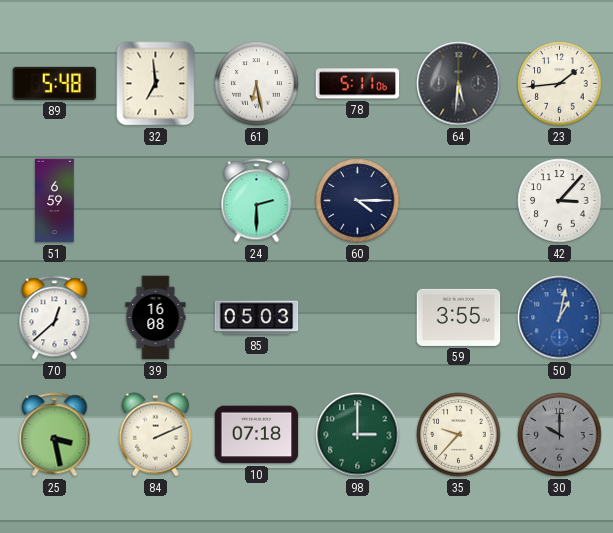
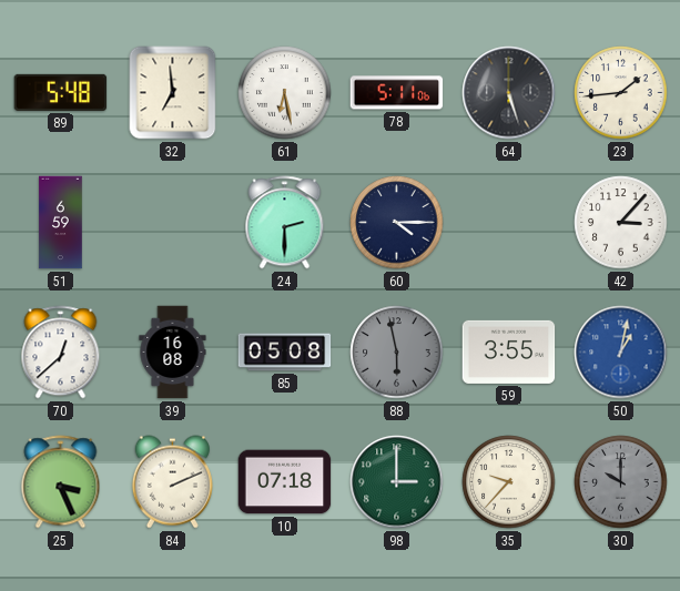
64: 5:31 -> 5:27 (509, 93)
85: 05:03 -> 05:08 (285, 353)
88: none -> 5:58 (397, 353)
25: 3:28 -> 3:26 (61, 482)
